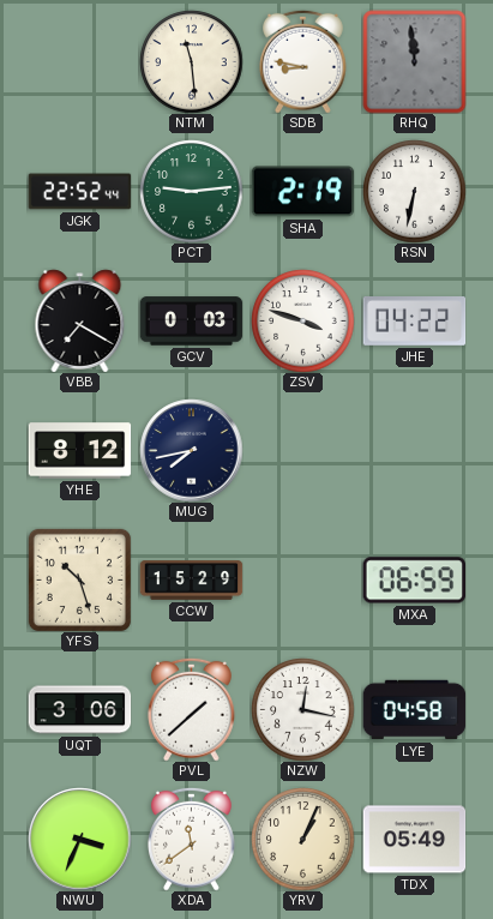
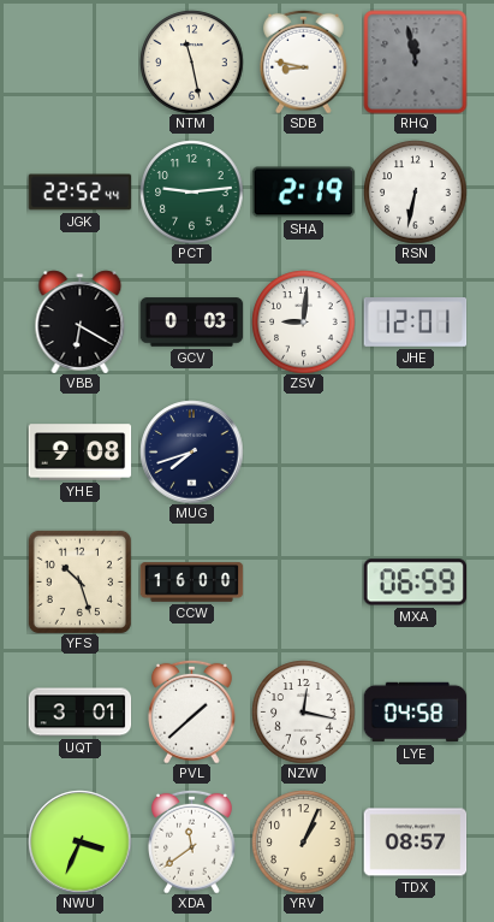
NTM: 11:29 -> 11:28 (191, 61)
RHQ: 11:59 -> 11:58 (415, 61)
VBB: 7:20 -> 6:20 (81, 321)
ZSV: 3:48 -> 9:01 (303, 321)
JHE: 04:22 -> 12:01 (415, 323)
YHE: 8:12 -> 9:08 (79, 453)
MUG: 7:43 -> 7:42 (191, 451)
CCW: 15:29 -> 16:00 (191, 583)
UQT: 3:06 -> 3:01 (79, 713)
TDX: 05:49 -> 08:57 (415, 843)
